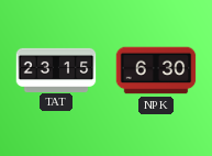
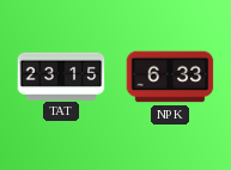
NPK: 6:30 -> 6:33 (170, 77)
